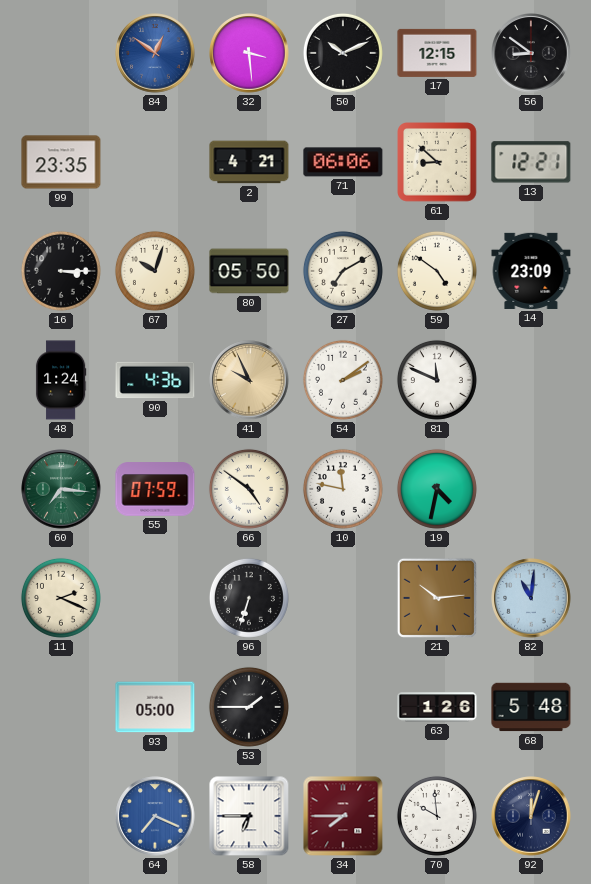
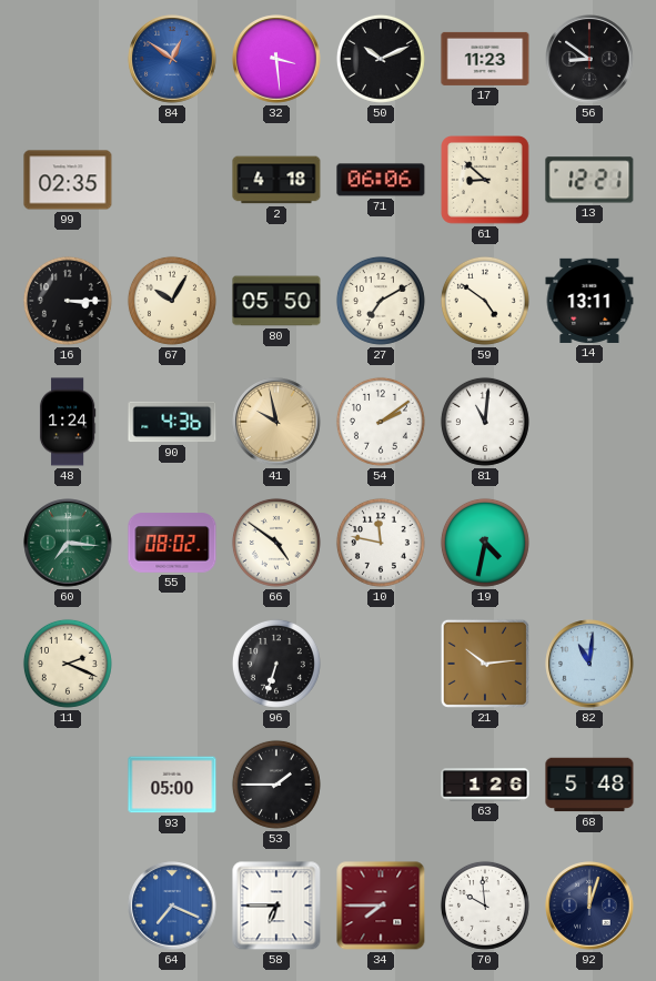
17: 12:15 -> 11:23 (485, 59)
99: 23:35 -> 02:35 (68, 180)
2: 4:21 -> 4:18 (276, 180)
67: 10:03 -> 10:05 (172, 301)
14: 23:09 -> 13:11 (589, 301)
41: 9:56 -> 9:58 (276, 422)
81: 11:49 -> 11:01 (485, 422)
55: 07:59 -> 08:02 (172, 543)
